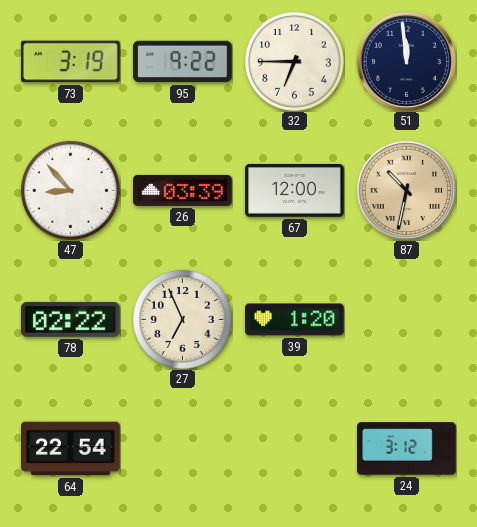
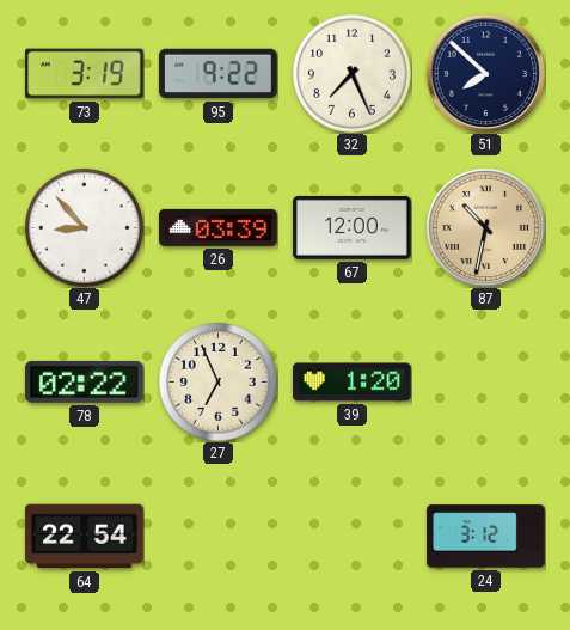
32: 6:45 -> 7:26 (351, 73)
51: 11:59 -> 7:52 (485, 73)
